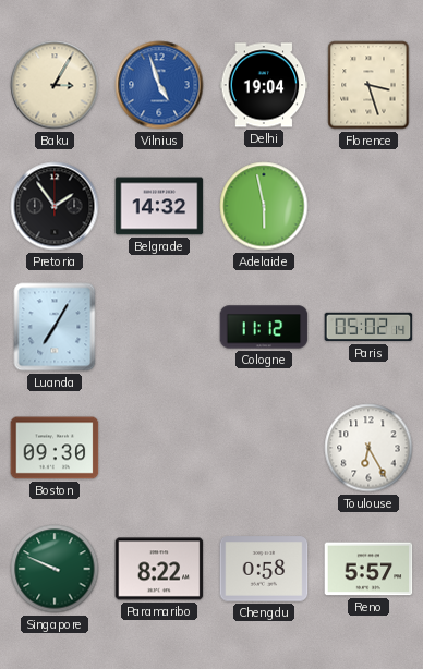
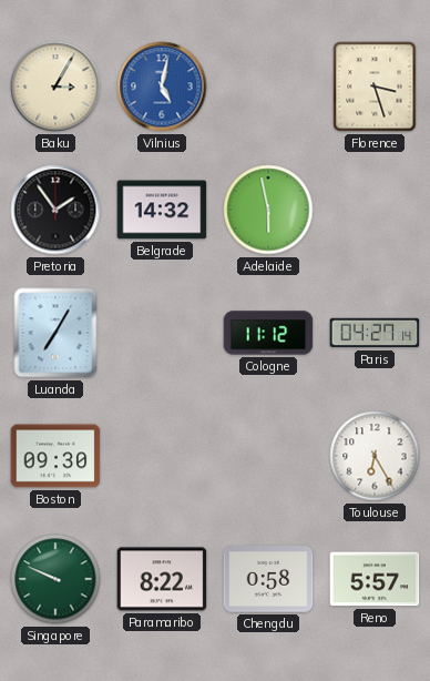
Vilnius: 4:57 -> 5:02 (162, 87)
Delhi: 19:04 -> none (264, 85)
Paris: 05:02 -> 04:27 (375, 333)
